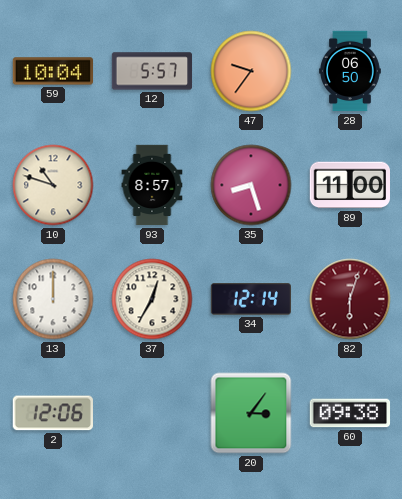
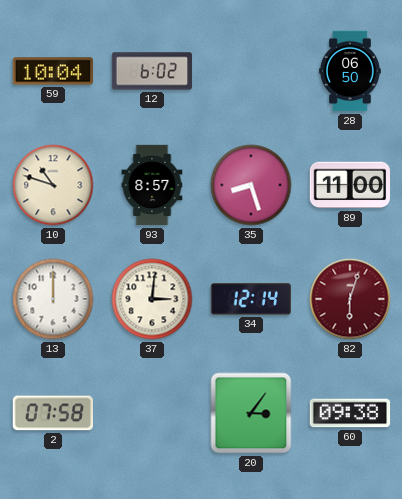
12: 5:57 -> 6:02 (152, 71)
47: 9:36 -> none (251, 71)
37: 12:35 -> 3:01 (152, 299)
2: 12:06 -> 07:58 (52, 413)
